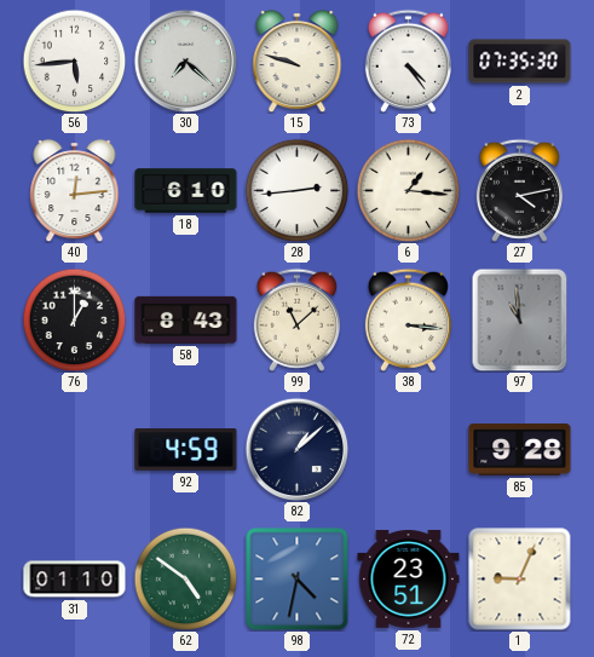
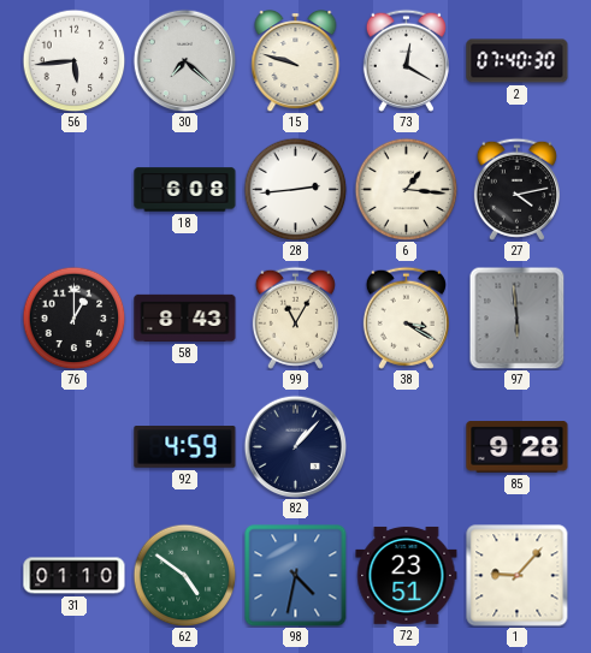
73: 4:24 -> 12:20 (406, 60)
2: 07:35 -> 07:40 (518, 61)
40: 12:14 -> none (75, 190)
18: 6:10 -> 6:08 (185, 190)
99: 11:08 -> 11:05 (295, 317)
38: 3:16 -> 3:20 (406, 317)
97: 10:59 -> 5:59 (518, 317)
82: 1:08 -> 1:07 (295, 446)
1: 9:04 -> 9:07 (518, 576)
